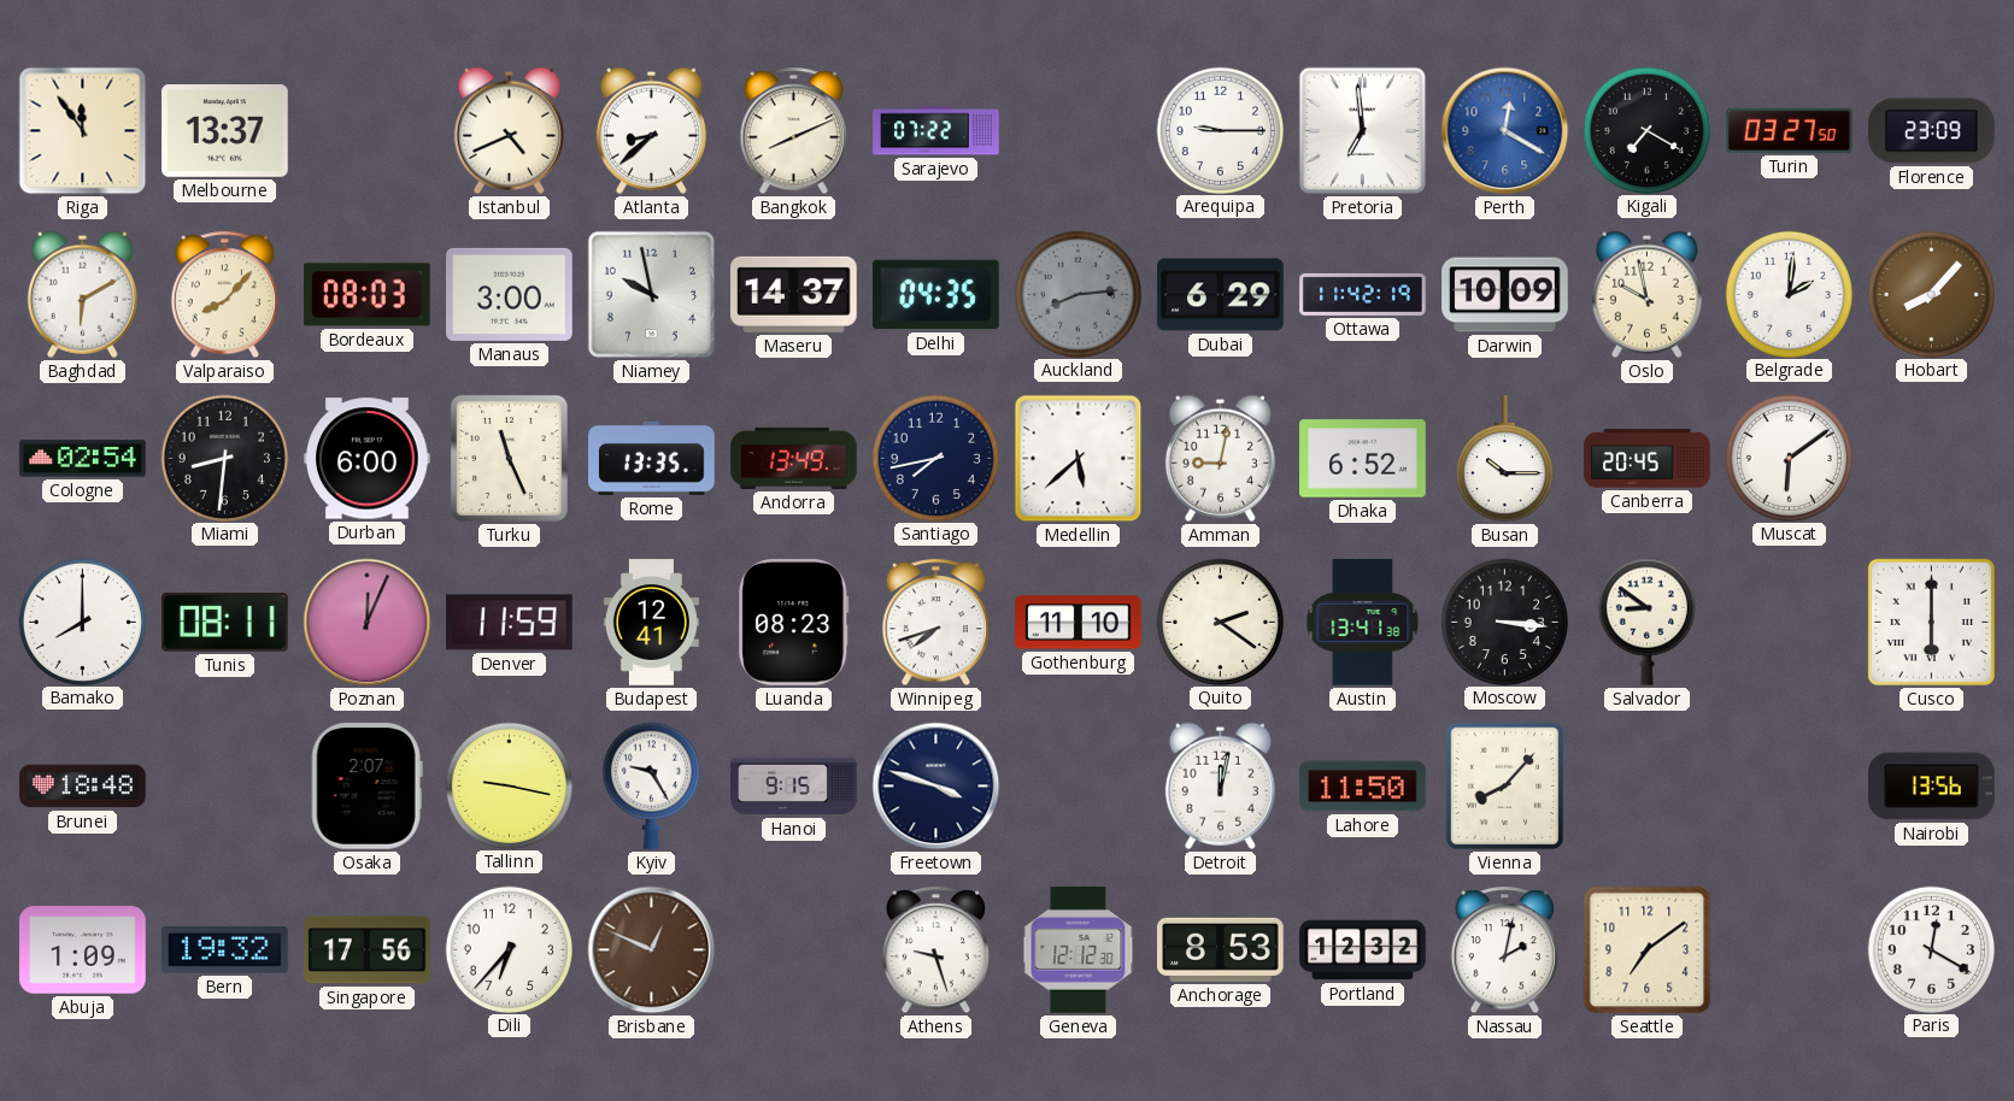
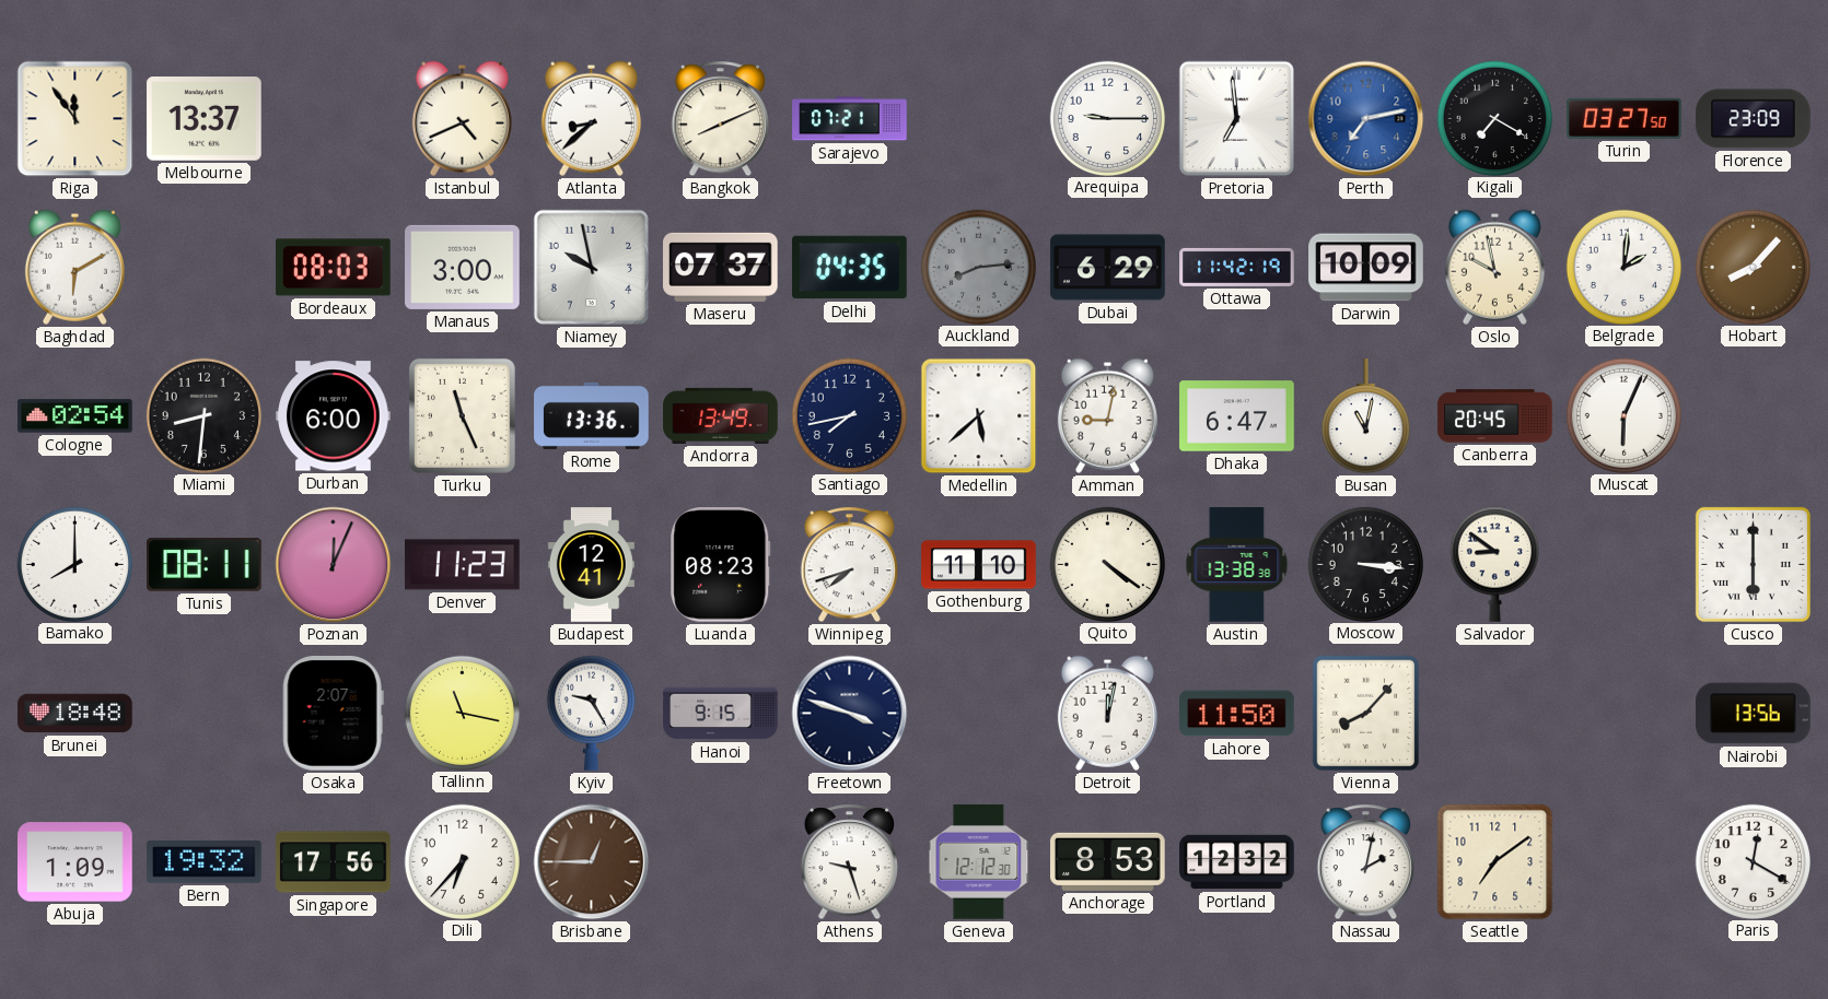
Sarajevo: 07:22 -> 07:21 (850, 119)
Perth: 12:20 -> 7:13 (1366, 119)
Valparaiso: 8:07 -> none (224, 295)
Maseru: 14:37 -> 07:37 (721, 267)
Rome: 13:35 -> 13:36 (592, 415)
Dhaka: 6:52 -> 6:47 (1237, 416)
Busan: 10:15 -> 11:02 (1365, 416)
Muscat: 6:09 -> 6:04 (1623, 415)
Denver: 11:59 -> 11:23 (463, 565)
Quito: 2:21 -> 4:21 (1107, 564)
Austin: 13:41 -> 13:38 (1237, 565)
Tallinn: 9:17 -> 11:17 (462, 713)
Brisbane: 12:49 -> 12:45 (592, 862)
